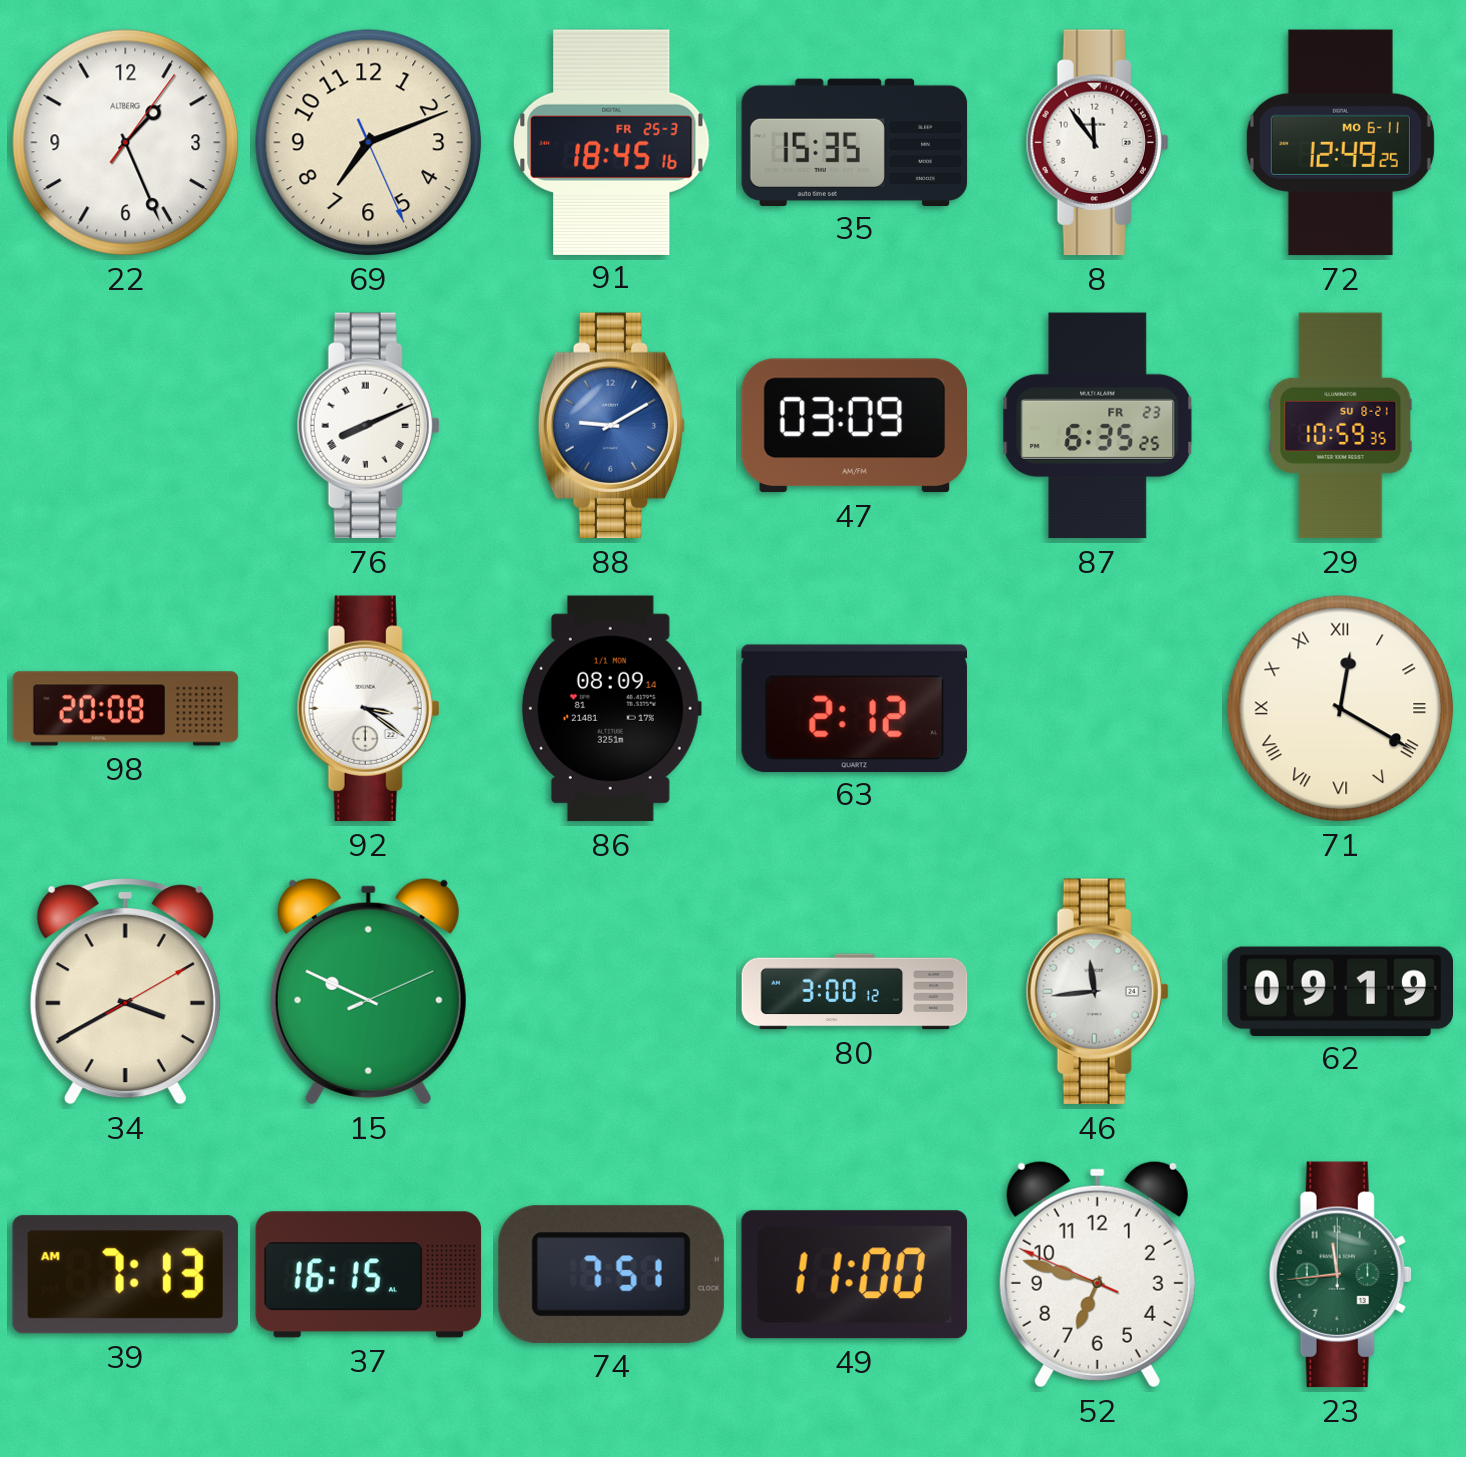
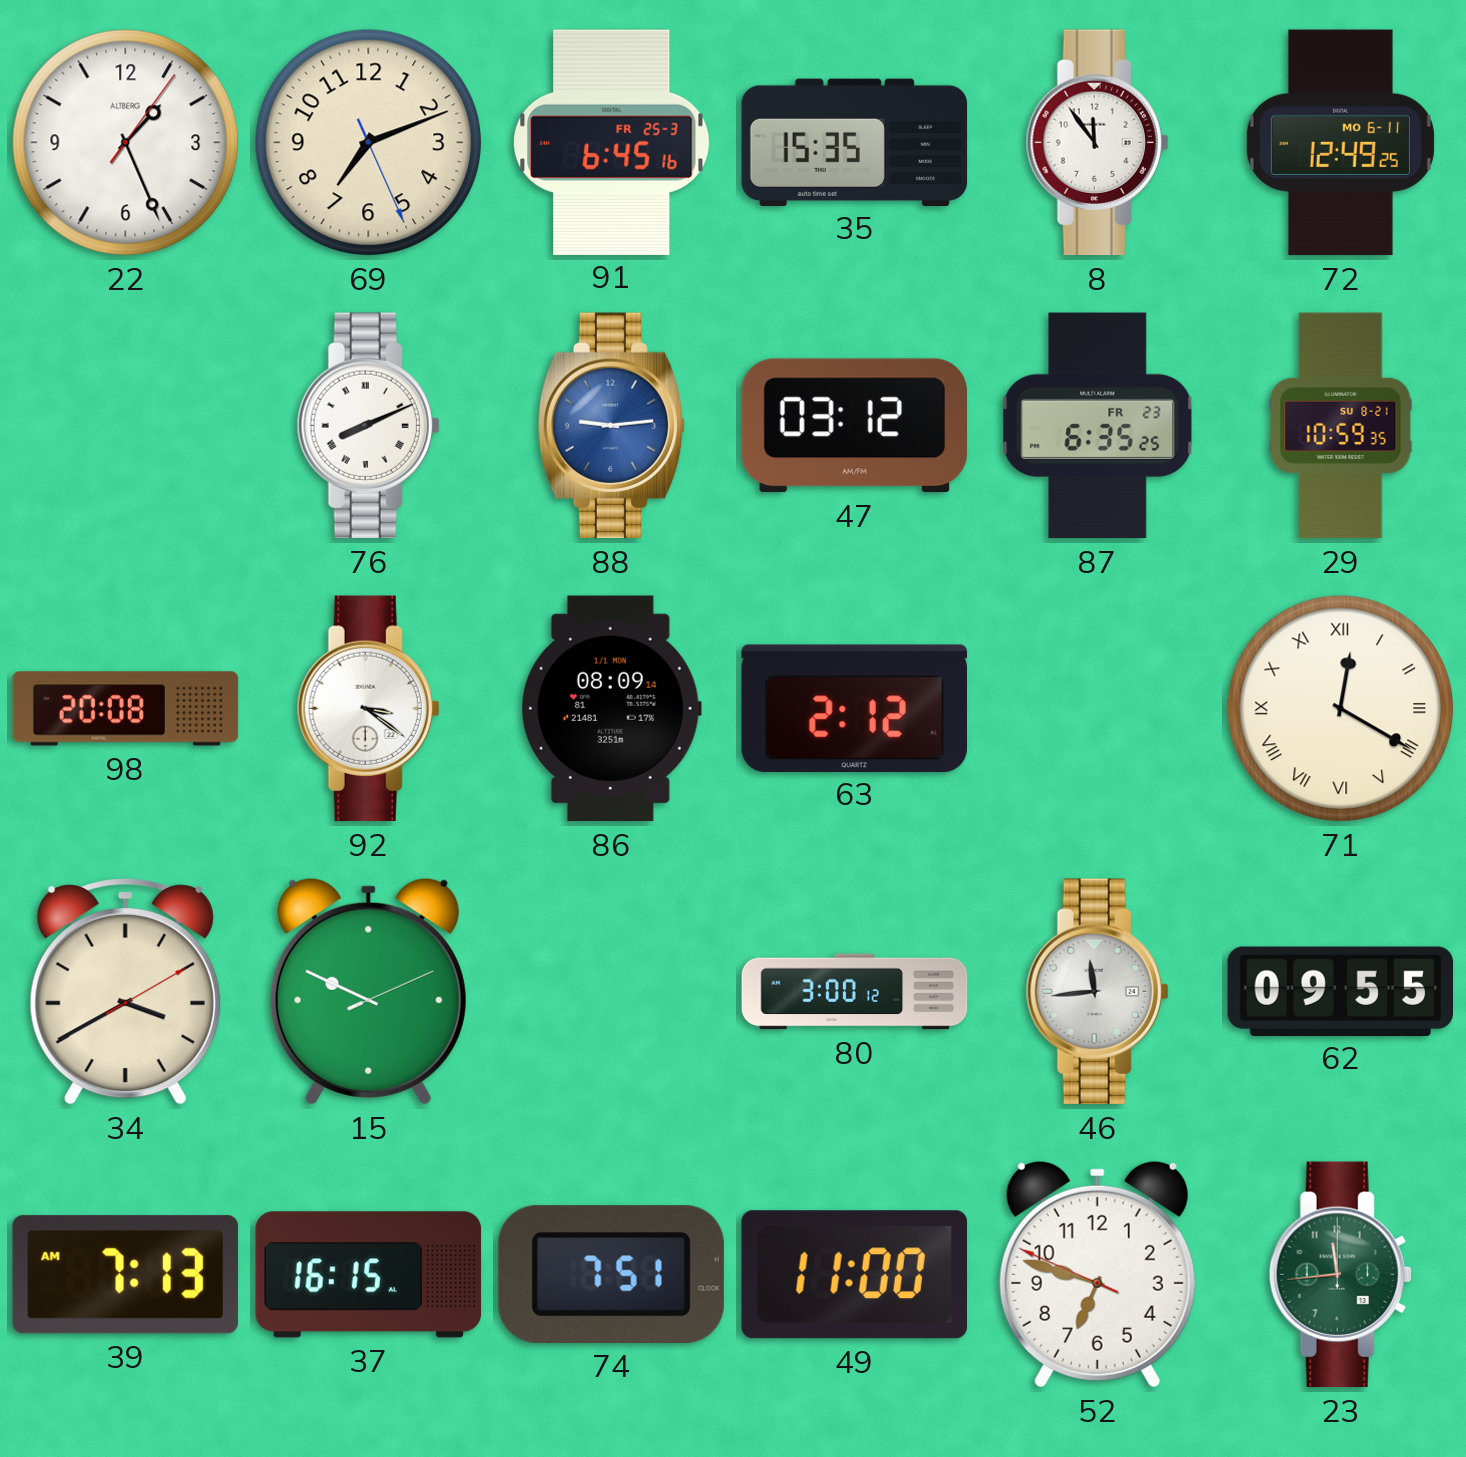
91: 18:45 -> 6:45 (612, 142)
88: 9:10 -> 9:14 (612, 426)
47: 03:09 -> 03:12 (854, 426)
62: 09:19 -> 09:55 (1341, 991)
